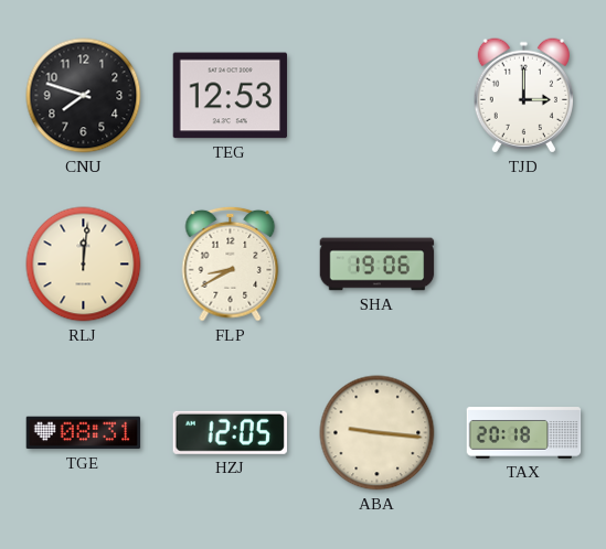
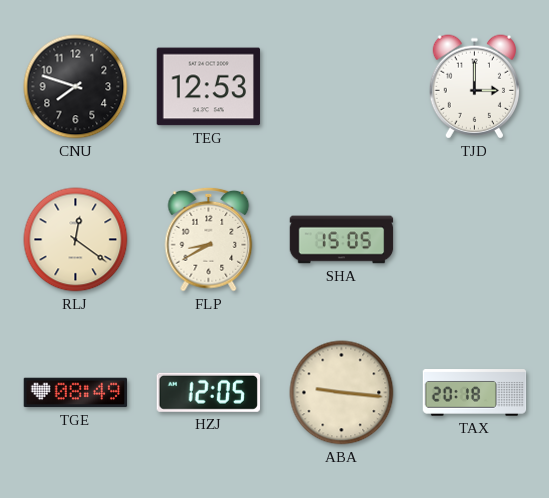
RLJ: 12:01 -> 12:21 (76, 240)
SHA: 19:06 -> 15:05 (342, 240)
TGE: 08:31 -> 08:49 (76, 393)
